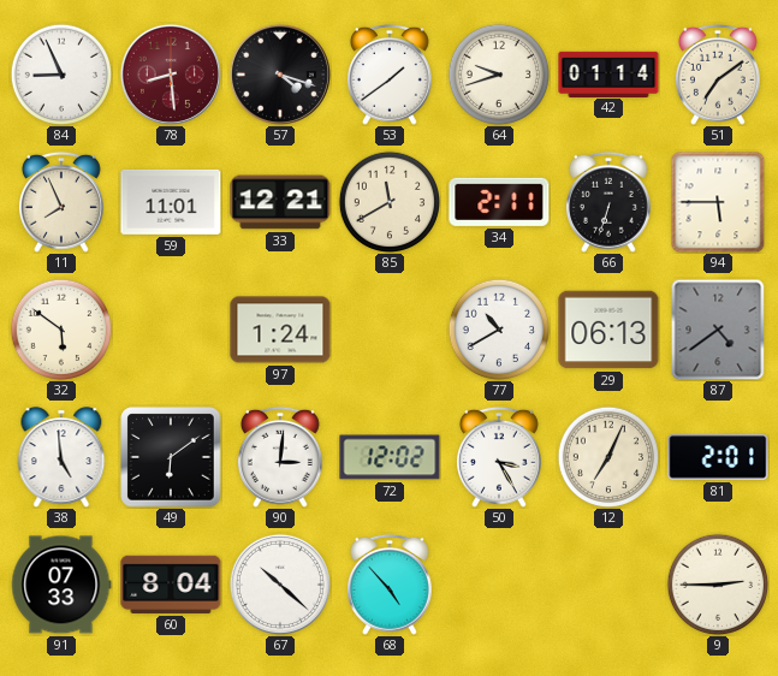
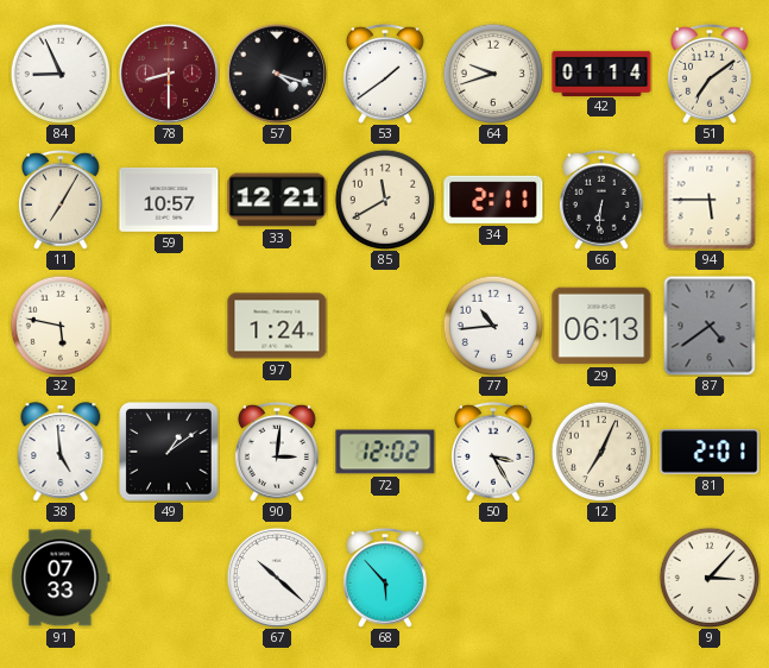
78: 8:29 -> 8:30 (169, 74)
11: 7:56 -> 7:05 (61, 200)
59: 11:01 -> 10:57 (169, 200)
66: 6:33 -> 6:31 (601, 200)
32: 5:51 -> 5:47 (59, 324)
77: 10:40 -> 10:44 (492, 324)
49: 6:09 -> 1:09 (169, 452)
60: 8:04 -> none (171, 585)
68: 4:53 -> 5:53 (385, 578)
9: 2:45 -> 3:07 (708, 576)
